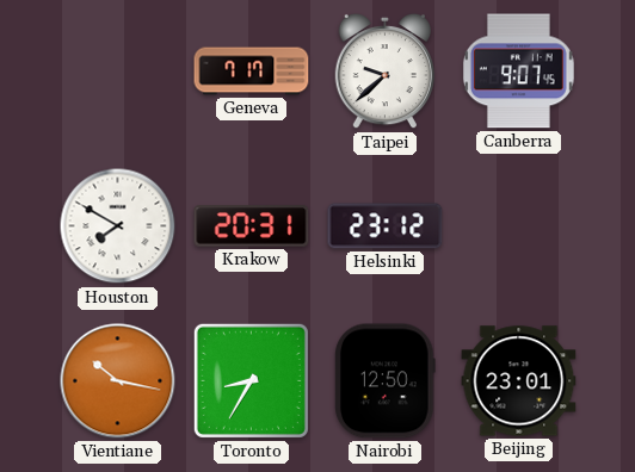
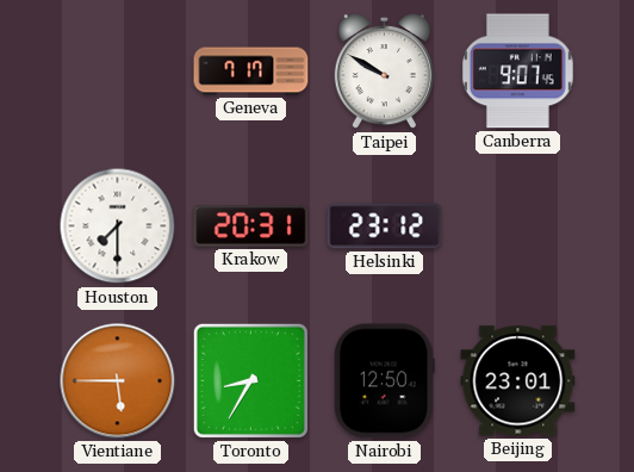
Taipei: 9:38 -> 9:50 (384, 72)
Houston: 7:50 -> 7:30 (118, 226)
Vientiane: 10:17 -> 5:45 (118, 381)
